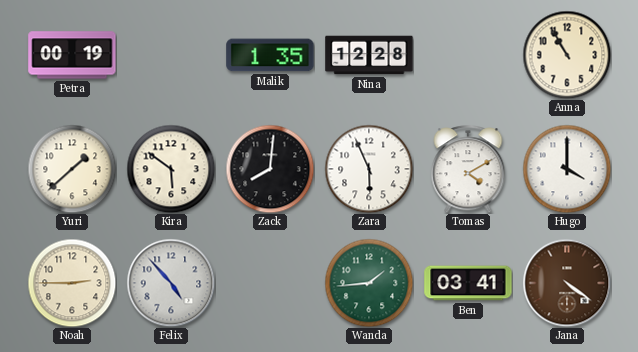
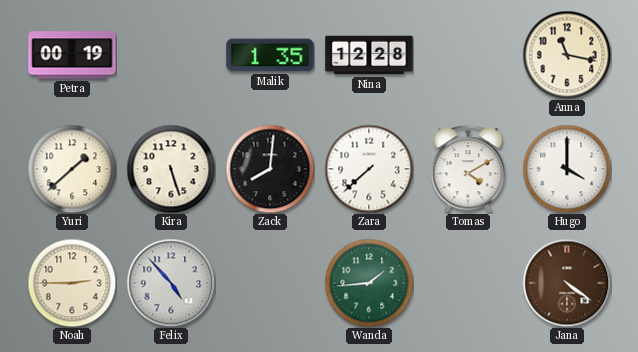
Anna: 10:55 -> 11:17 (567, 55)
Kira: 5:51 -> 5:27 (171, 169)
Zara: 5:56 -> 7:38 (369, 169)
Ben: 03:41 -> none (468, 283)
